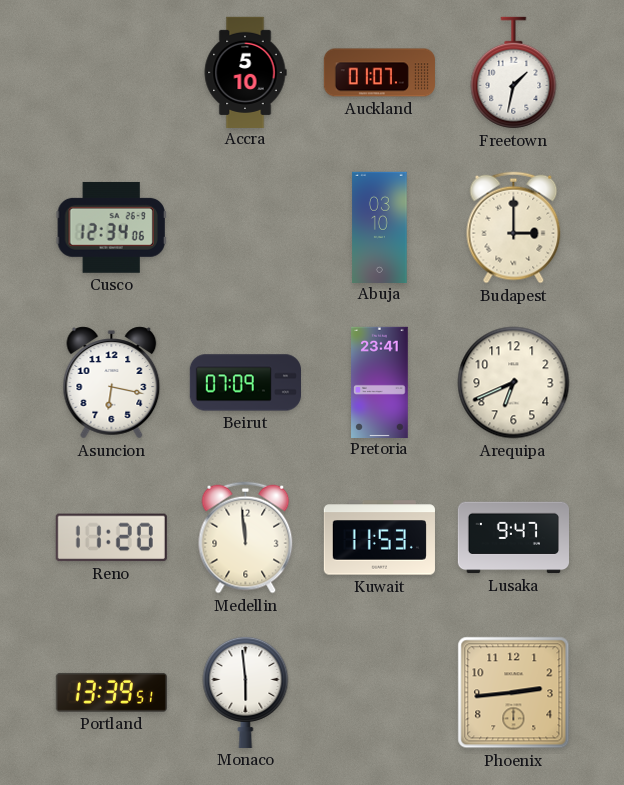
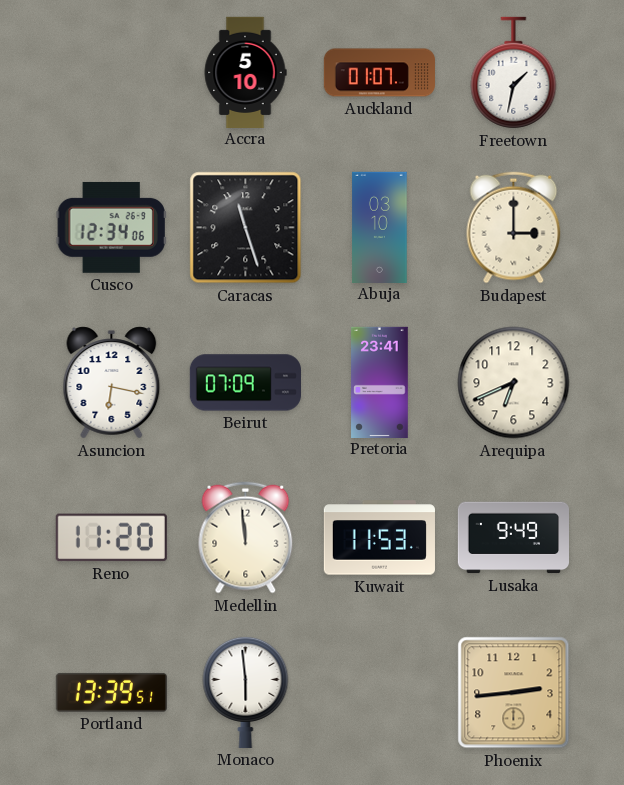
Caracas: none -> 11:27 (246, 228)
Lusaka: 9:47 -> 9:49 (513, 538)
